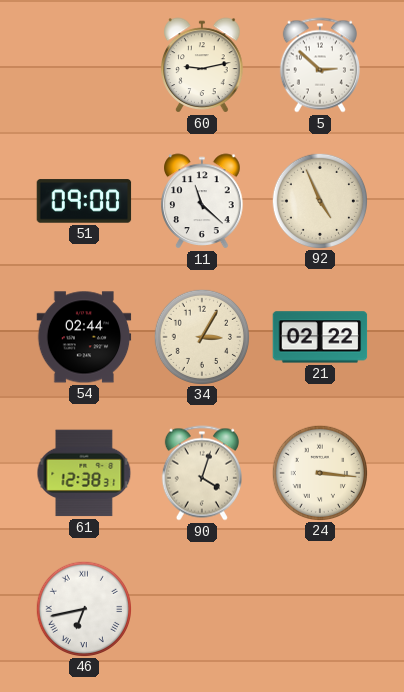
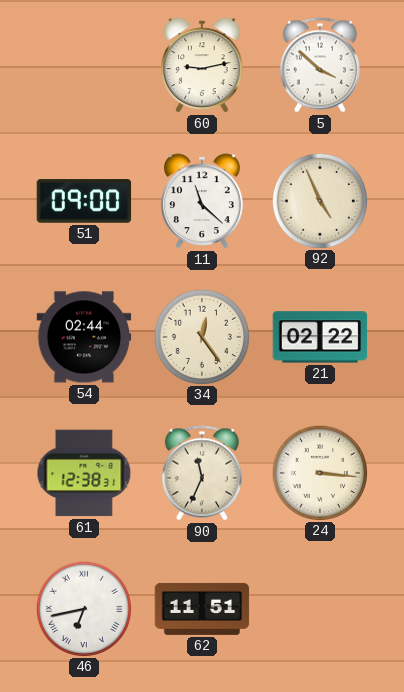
5: 2:52 -> 3:52 (320, 65)
34: 3:05 -> 12:24 (201, 336)
90: 4:03 -> 11:34 (202, 473)
62: none -> 11:51 (202, 609)
